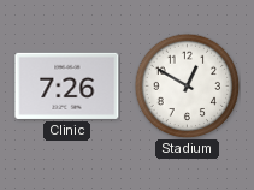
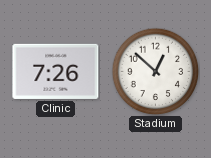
Stadium: 12:50 -> 12:52 (155, 71)
